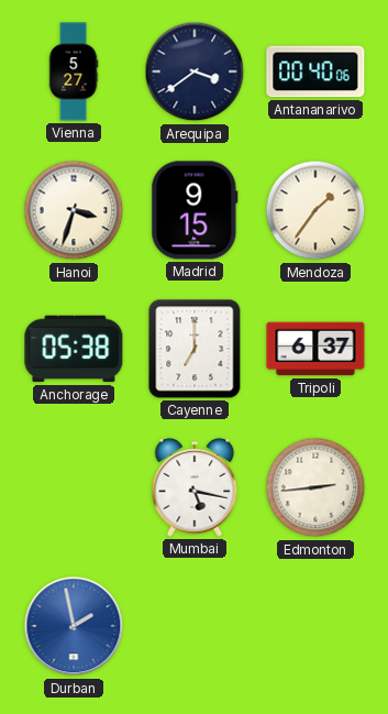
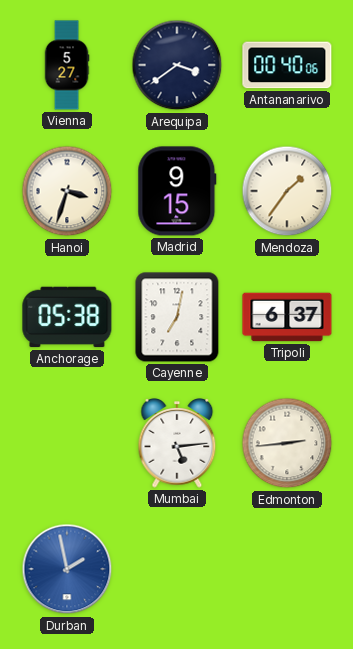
Cayenne: 7:00 -> 7:02 (177, 317)
Mumbai: 5:17 -> 5:14 (177, 444)
